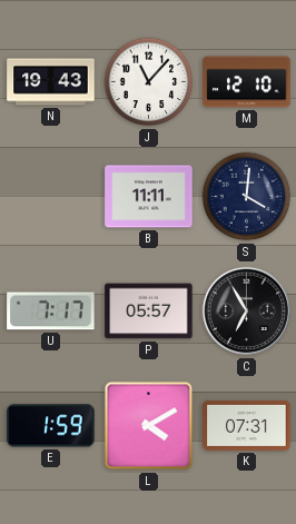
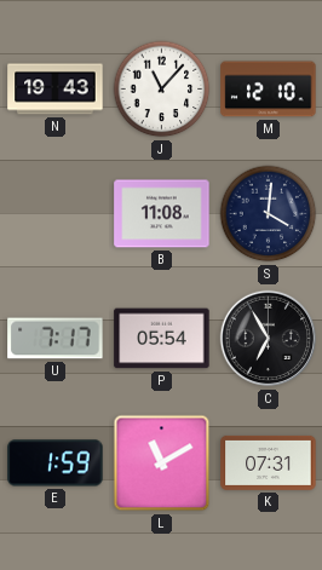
B: 11:11 -> 11:08 (162, 214)
P: 05:57 -> 05:54 (162, 339)
L: 4:10 -> 11:10 (162, 464)
